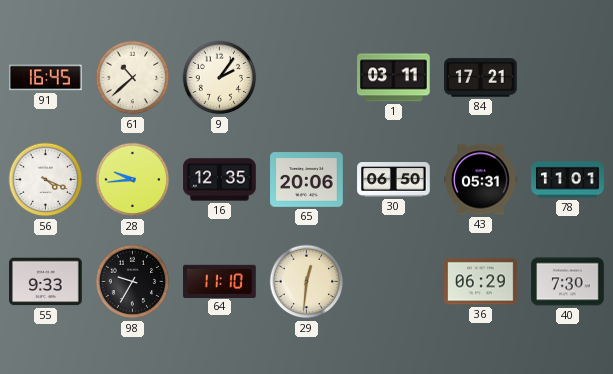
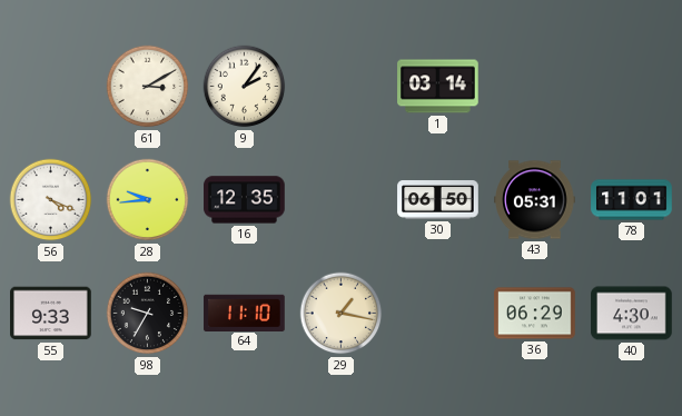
91: 16:45 -> none (46, 78)
61: 10:38 -> 3:10 (148, 87)
1: 03:11 -> 03:14 (438, 87)
84: 17:21 -> none (481, 78)
65: 20:06 -> none (307, 180)
29: 12:31 -> 1:17 (342, 314)
40: 7:30 -> 4:30 (632, 314)
